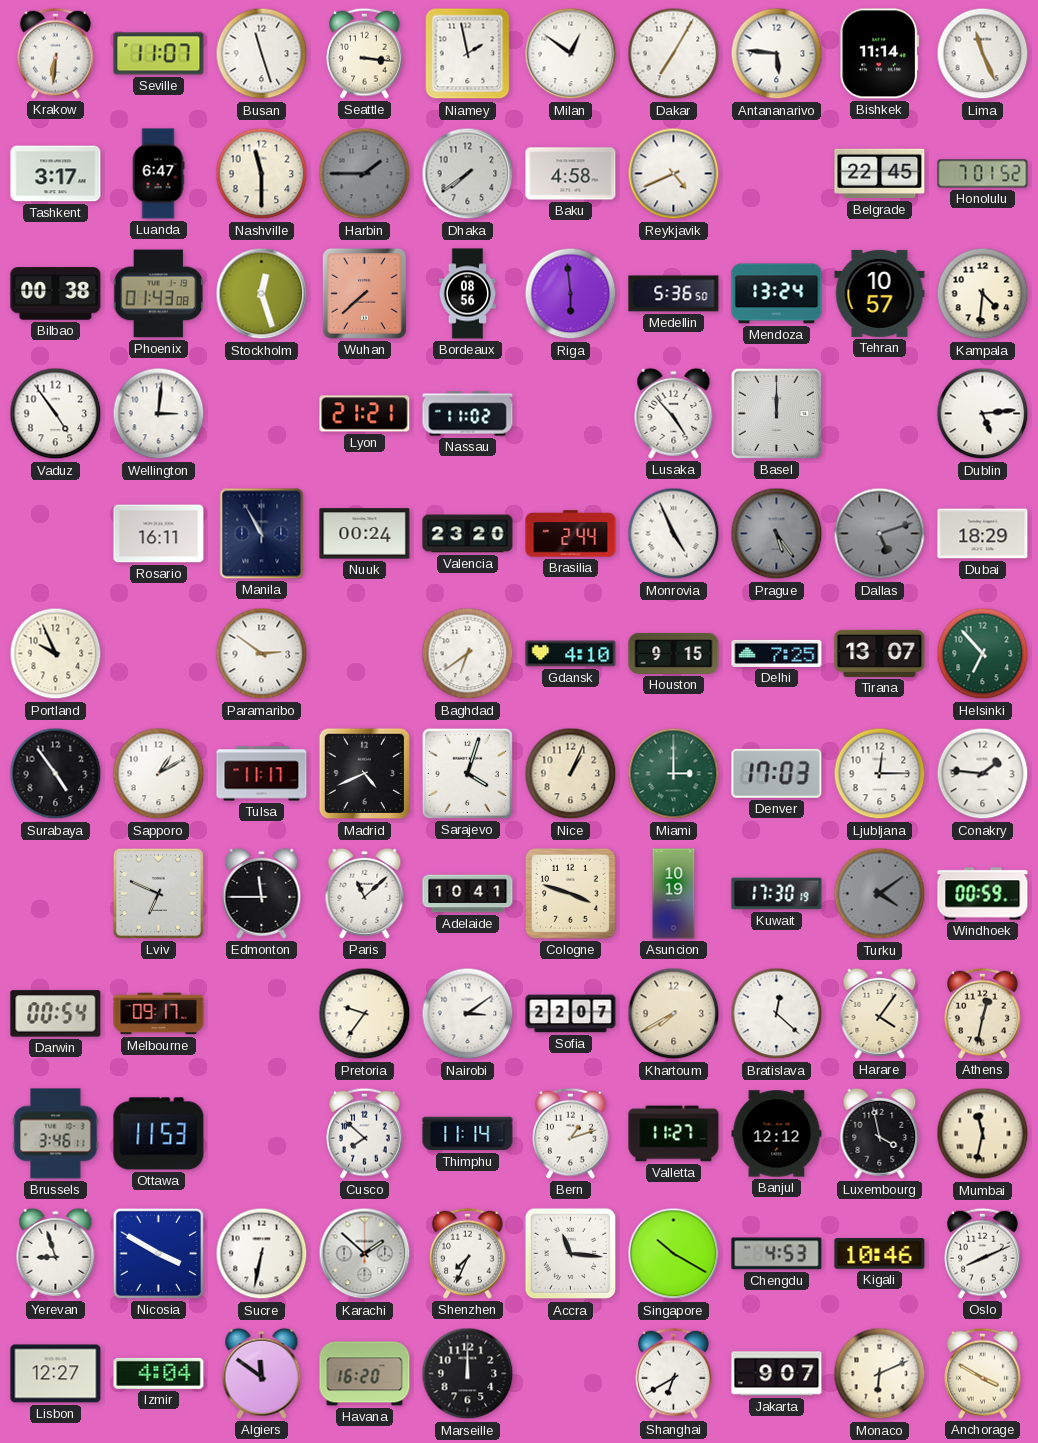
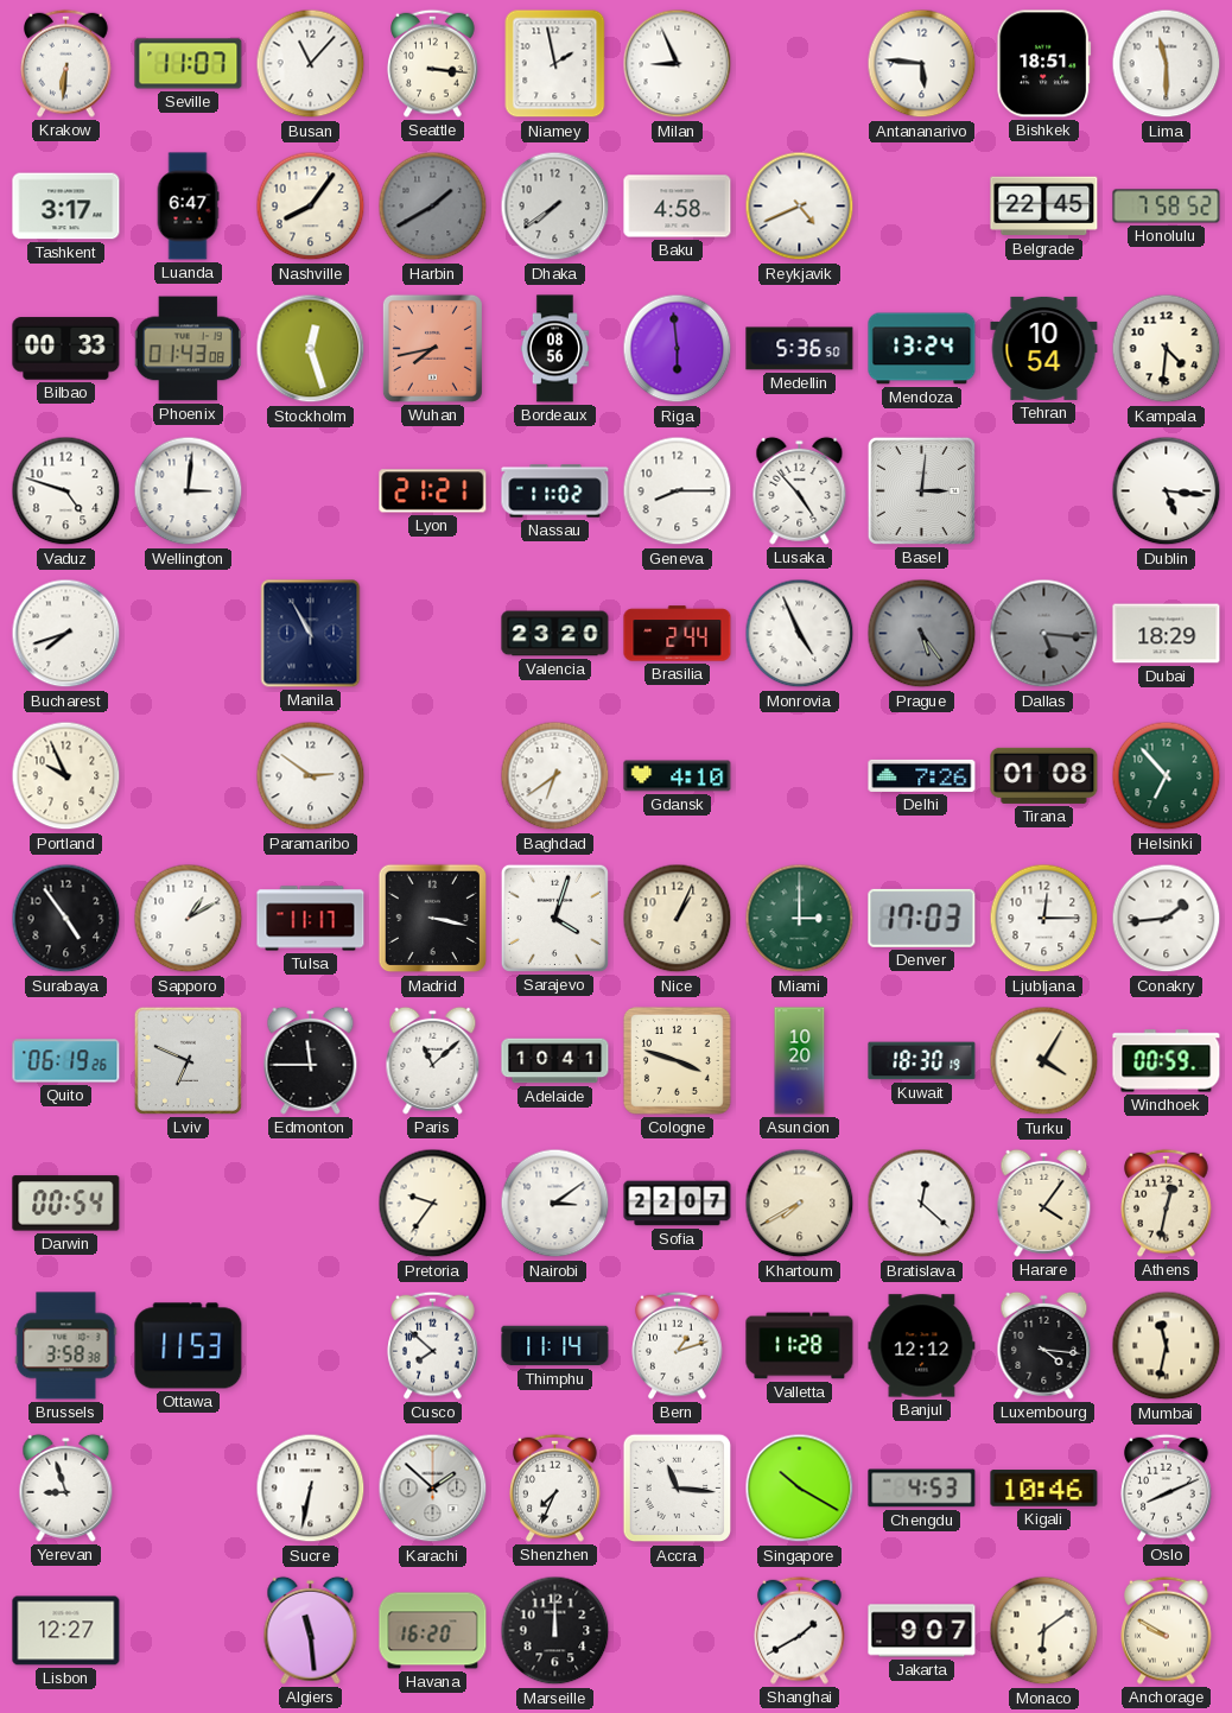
Busan: 11:27 -> 11:07 (311, 64)
Milan: 12:51 -> 8:56 (678, 64)
Dakar: 7:05 -> none (674, 54)
Bishkek: 11:14 -> 18:51 (1044, 64)
Lima: 11:26 -> 11:30 (1167, 64)
Nashville: 11:30 -> 8:06 (311, 207)
Harbin: 1:45 -> 1:40 (433, 207)
Honolulu: 7:01 -> 7:58 (1167, 207)
Bilbao: 00:38 -> 00:33 (66, 349)
Wuhan: 7:38 -> 7:43 (432, 348)
Tehran: 10:57 -> 10:54 (1044, 348)
Vaduz: 4:54 -> 4:48 (66, 491)
Geneva: none -> 8:15 (678, 491)
Basel: 12:00 -> 3:01 (921, 490)
Dublin: 5:14 -> 5:16 (1167, 491)
Bucharest: none -> 7:42 (66, 634)
Rosario: 16:11 -> none (159, 534)
Nuuk: 00:24 -> none (365, 534)
Dallas: 5:12 -> 5:16 (1044, 634)
Houston: 9:15 -> none (674, 653)
Delhi: 7:25 -> 7:26 (922, 775)
Tirana: 13:07 -> 01:08 (1044, 775)
Madrid: 4:41 -> 3:17 (433, 919)
Conakry: 1:46 -> 1:44 (1167, 919)
Quito: none -> 06:19 (66, 1061)
Asuncion: 10:19 -> 10:20 (800, 1061)
Kuwait: 17:30 -> 18:30 (922, 1061)
Turku: 4:09 -> 4:05 (1044, 1061)
Turku dial: grey -> cream (1044, 1061)
Melbourne: 09:17 -> none (159, 1014)
Brussels: 3:46 -> 3:58 (66, 1346)
Valletta: 11:27 -> 11:28 (800, 1346)
Luxembourg: 3:58 -> 4:16 (1044, 1345)
Nicosia: 3:50 -> none (158, 1253)
Izmir: 4:04 -> none (159, 1373)
Algiers: 11:51 -> 11:29 (311, 1630)
Shanghai: 6:40 -> 1:40 (800, 1630)
Monaco: 6:11 -> 6:09 (1044, 1631)
Anchorage: 3:50 -> 9:50 (1167, 1630)
